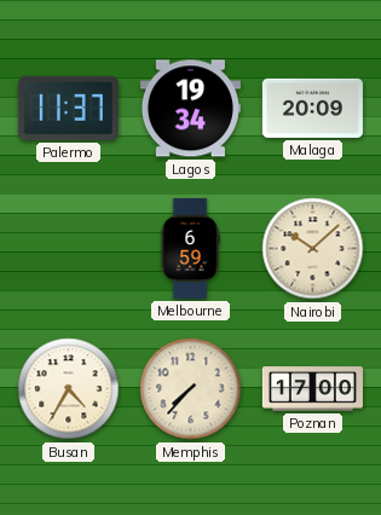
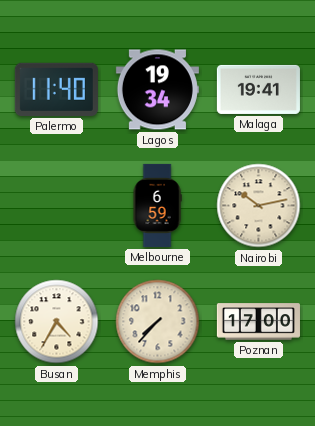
Palermo: 11:37 -> 11:40 (56, 89)
Malaga: 20:09 -> 19:41 (258, 89)
Nairobi: 10:08 -> 10:13 (259, 206)
